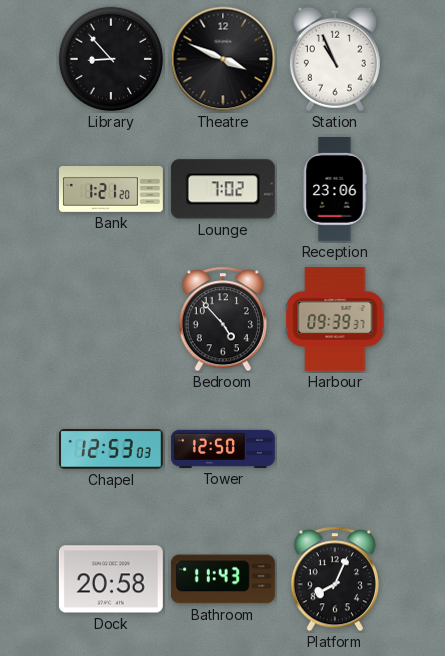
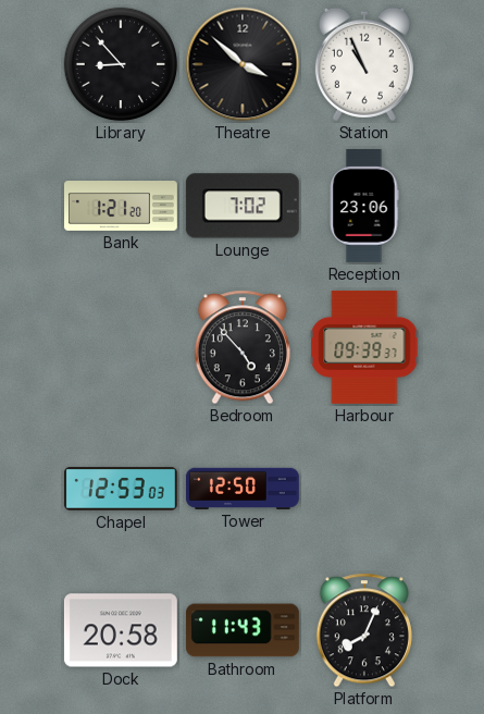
Theatre: 3:49 -> 3:52 (243, 64)
